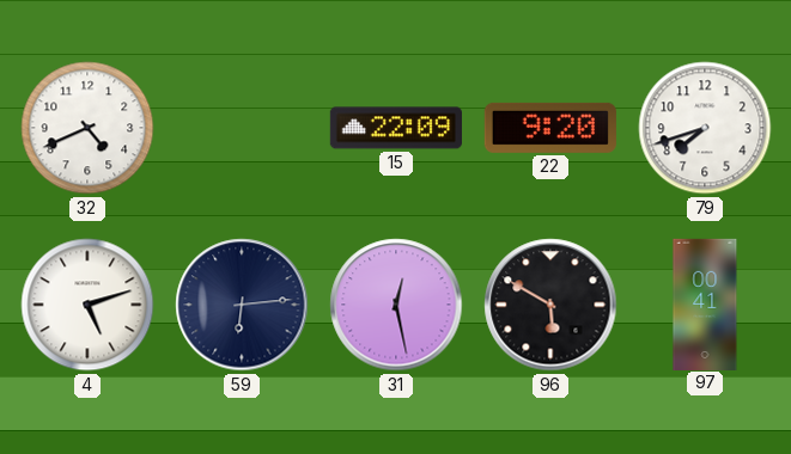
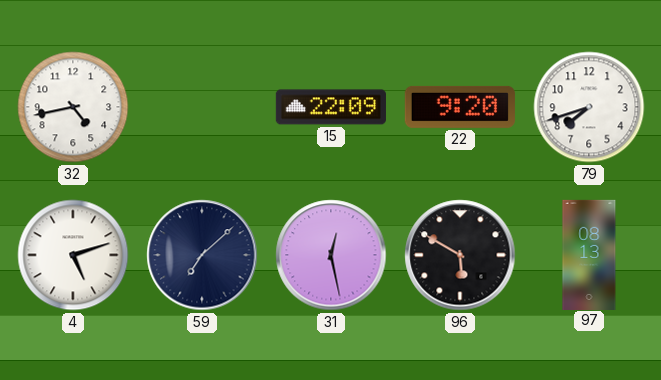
32: 4:41 -> 4:43 (73, 107)
59: 6:14 -> 7:08 (202, 255)
97: 00:41 -> 08:13 (589, 254)
